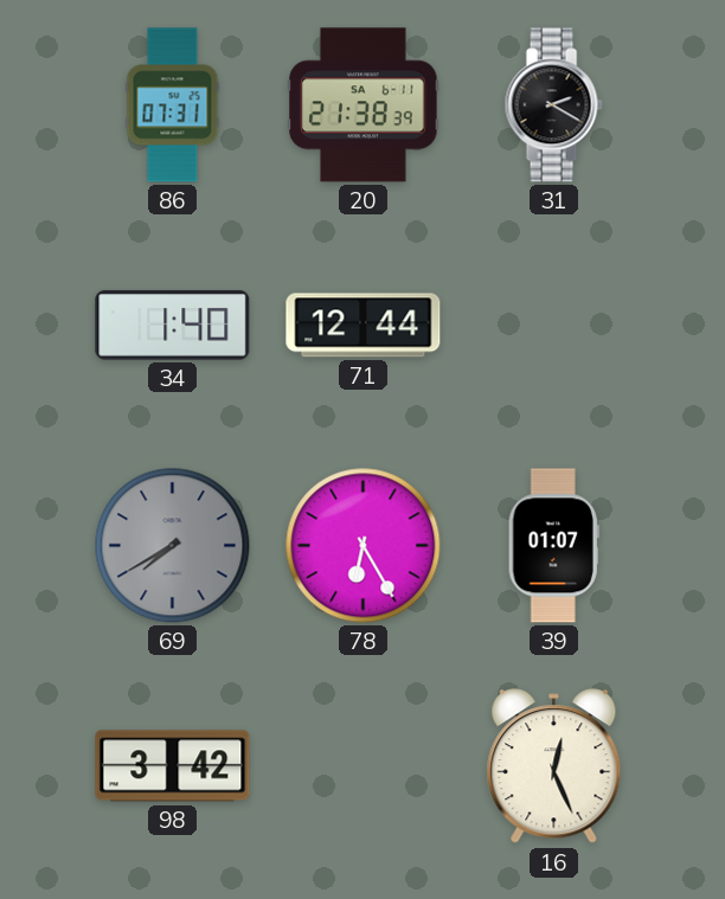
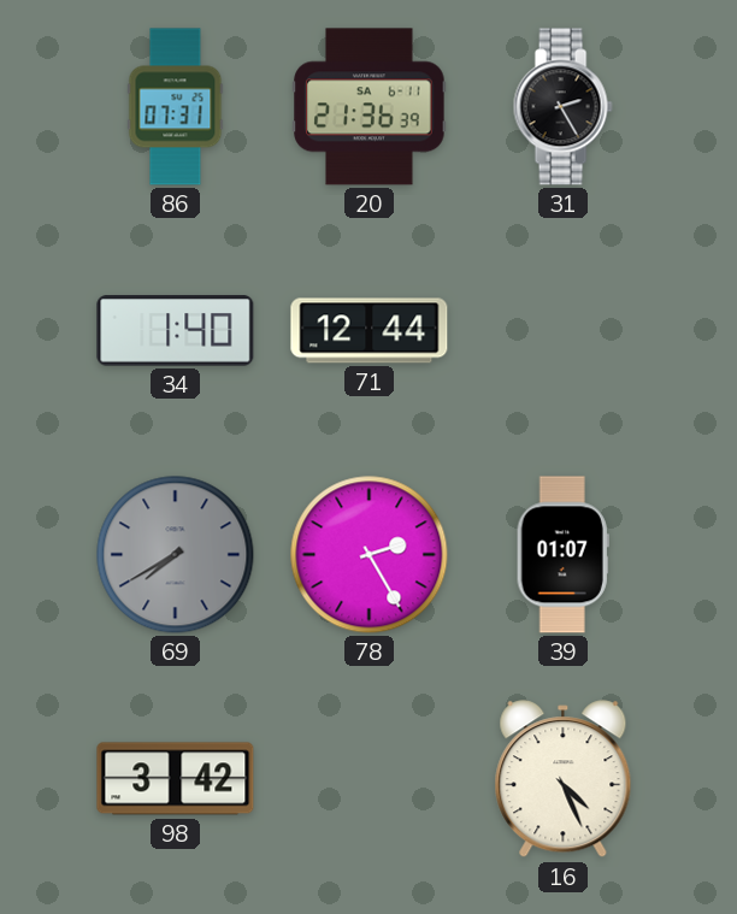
20: 21:38 -> 21:36 (370, 107)
31: 2:20 -> 2:25 (562, 107)
78: 6:25 -> 2:25 (370, 555)
16: 12:26 -> 4:26 (564, 779)
